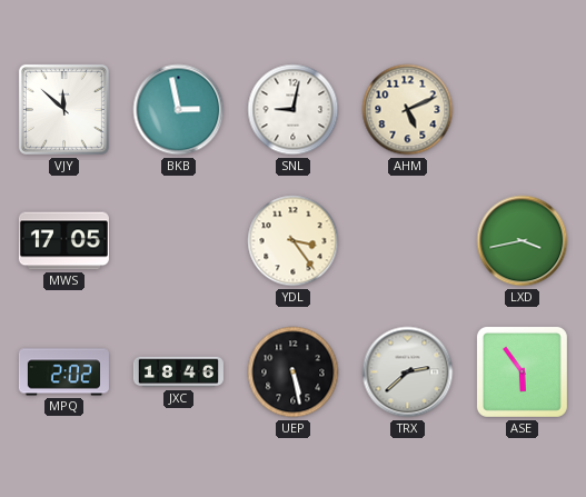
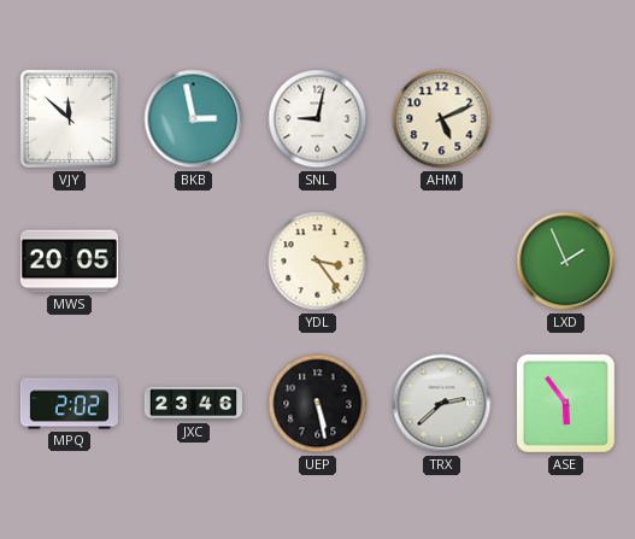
MWS: 17:05 -> 20:05 (69, 262)
LXD: 3:43 -> 1:56 (566, 262)
JXC: 18:46 -> 23:46 (193, 404)
